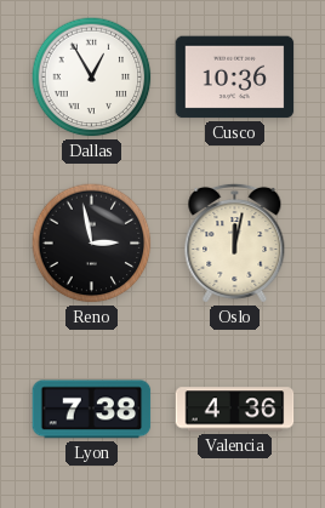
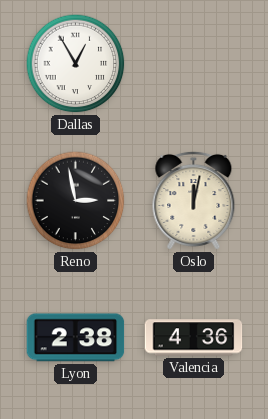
Cusco: 10:36 -> none (235, 78)
Lyon: 7:38 -> 2:38 (76, 338)
